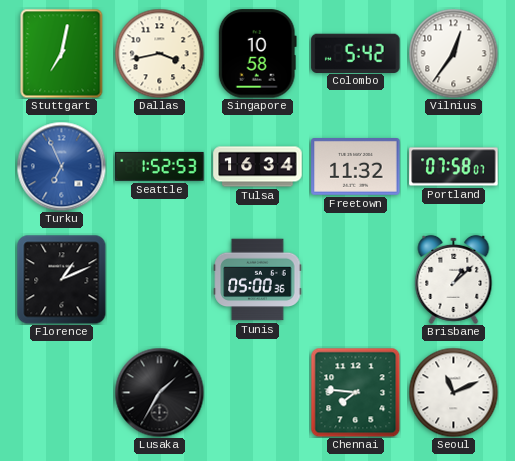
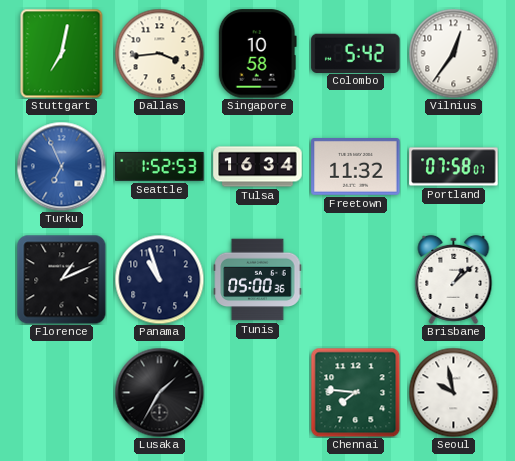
Dallas: 3:43 -> 3:44 (159, 53)
Panama: none -> 10:57 (159, 279)
Seoul: 11:11 -> 9:58 (453, 392)
